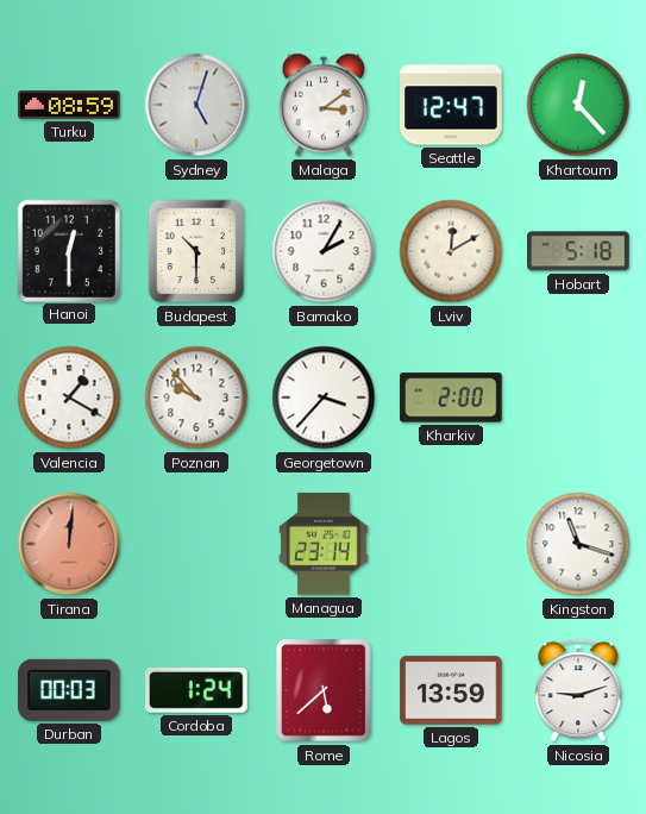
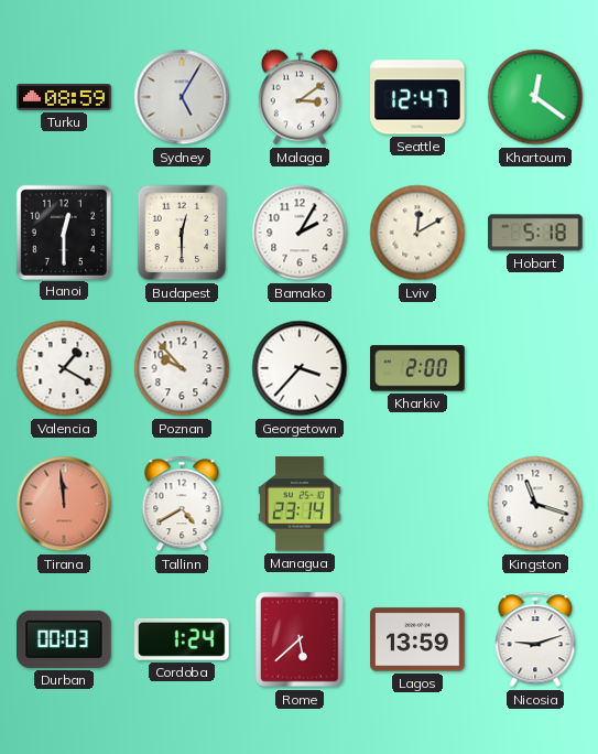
Sydney: 5:03 -> 5:05 (182, 97)
Khartoum: 12:23 -> 12:21 (535, 97)
Budapest: 10:30 -> 12:30 (182, 233)
Tirana: 12:01 -> 11:59 (64, 504)
Tallinn: none -> 4:40 (182, 504)
